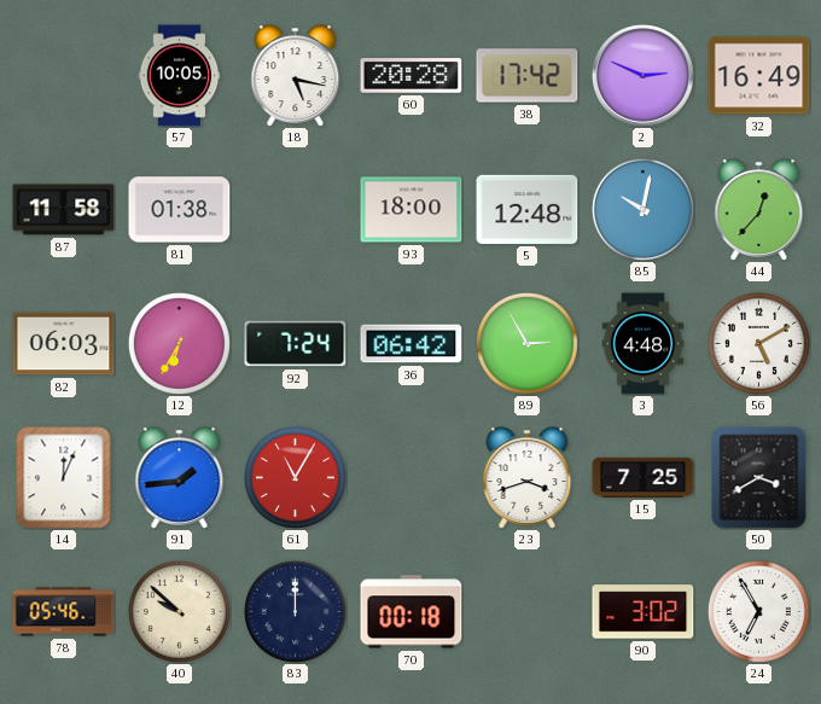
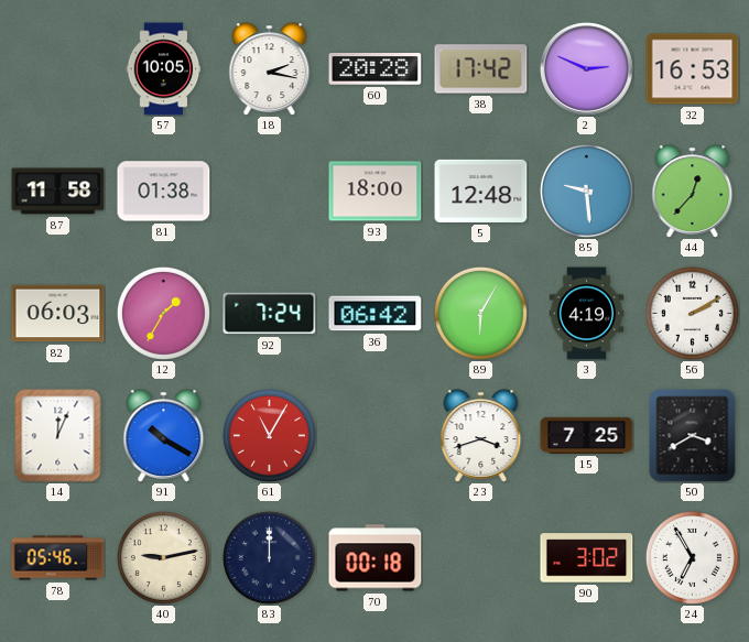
18: 5:17 -> 2:17 (270, 69)
32: 16:49 -> 16:53 (693, 69)
85: 10:02 -> 9:29 (586, 191)
12: 6:35 -> 1:35 (163, 313)
89: 2:55 -> 6:05 (480, 313)
3: 4:48 -> 4:19 (587, 314)
56: 5:10 -> 2:10 (692, 313)
91: 1:44 -> 10:20 (164, 436)
40: 9:52 -> 9:13 (163, 557)
